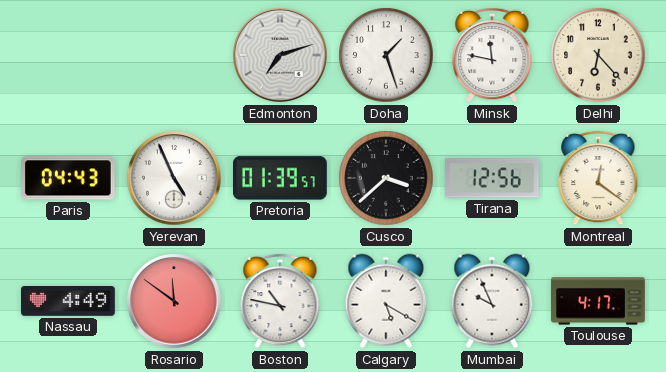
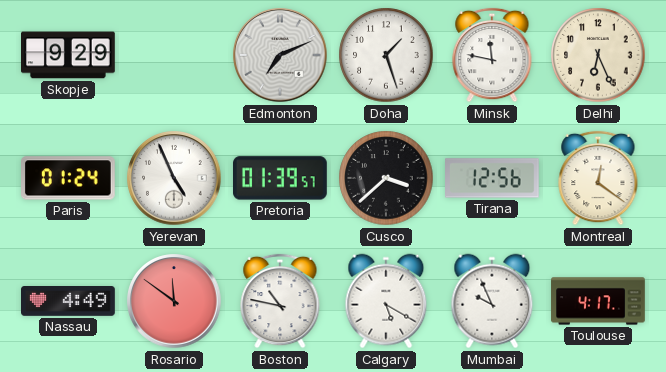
Skopje: none -> 9:29 (69, 55)
Edmonton: 7:12 -> 7:11 (280, 55)
Delhi: 6:23 -> 6:26 (598, 55)
Paris: 04:43 -> 01:24 (69, 178)
